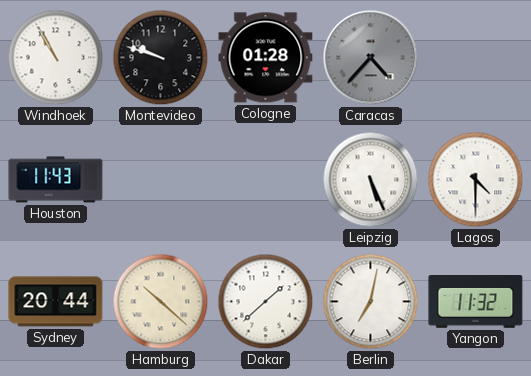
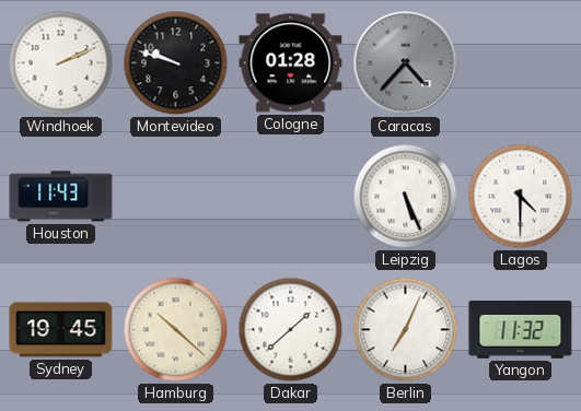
Windhoek: 10:55 -> 2:11 (61, 63)
Sydney: 20:44 -> 19:45 (61, 330)
Berlin: 7:02 -> 7:04 (406, 330)
